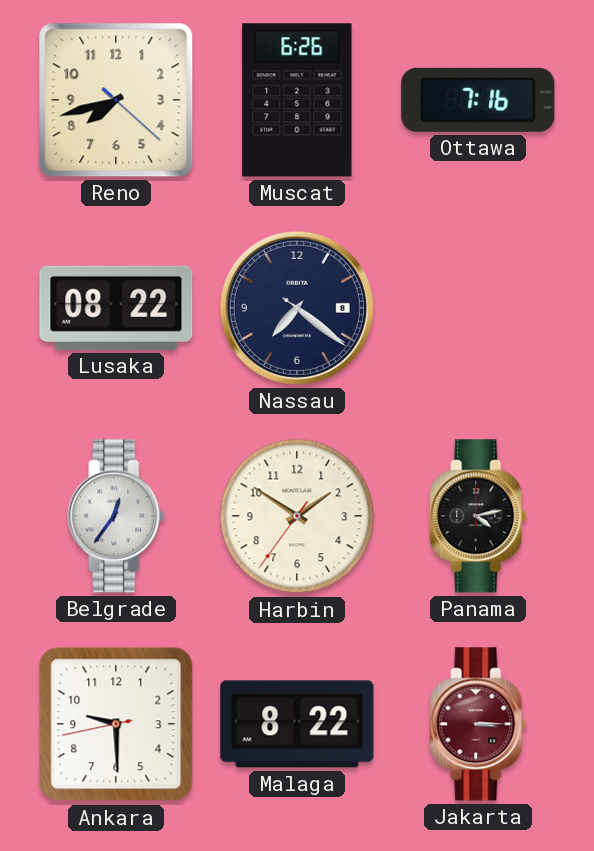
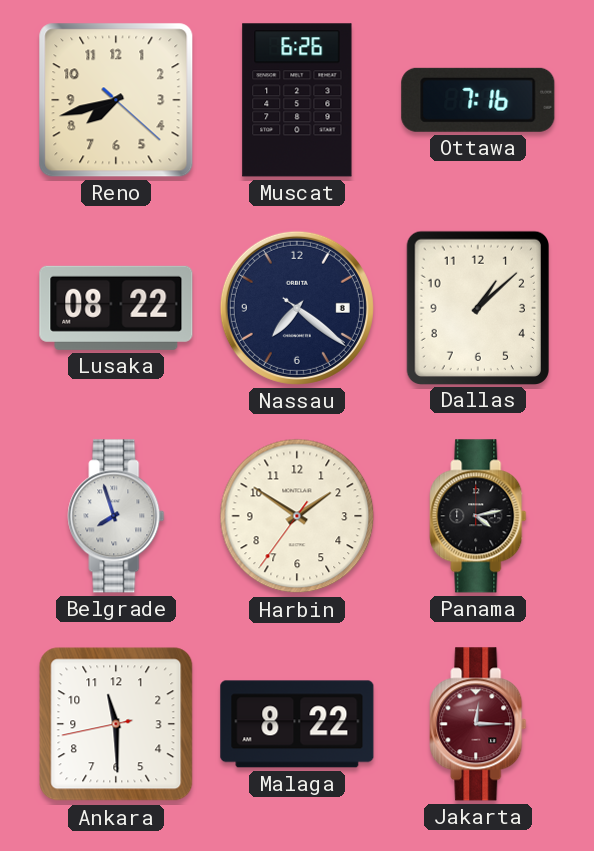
Dallas: none -> 1:08 (478, 307)
Belgrade: 12:36 -> 7:57 (116, 516)
Ankara: 9:29 -> 11:29 (116, 724)
Jakarta: 3:15 -> 12:15 (478, 724)
